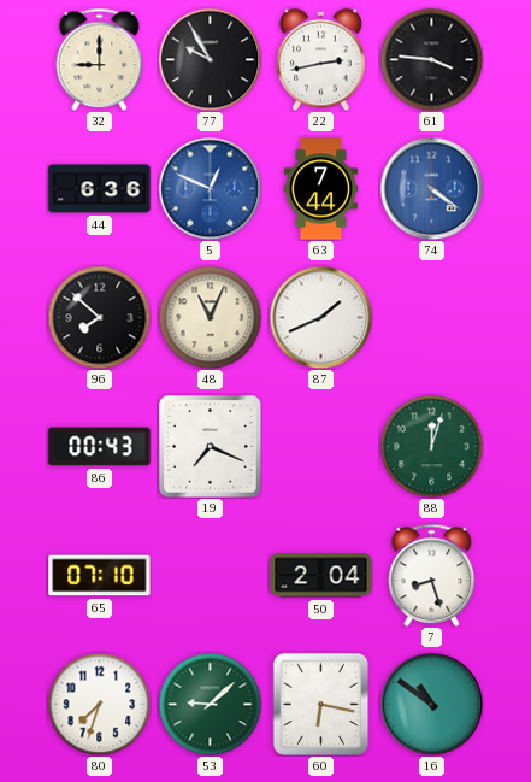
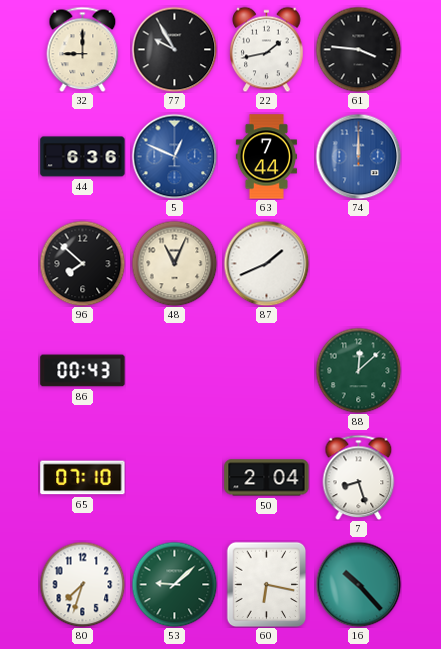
22: 2:43 -> 1:43 (267, 49)
74: 4:21 -> 12:00 (358, 156)
19: 7:19 -> none (211, 447)
88: 12:03 -> 12:08 (358, 370)
16: 10:51 -> 10:23 (358, 584)
